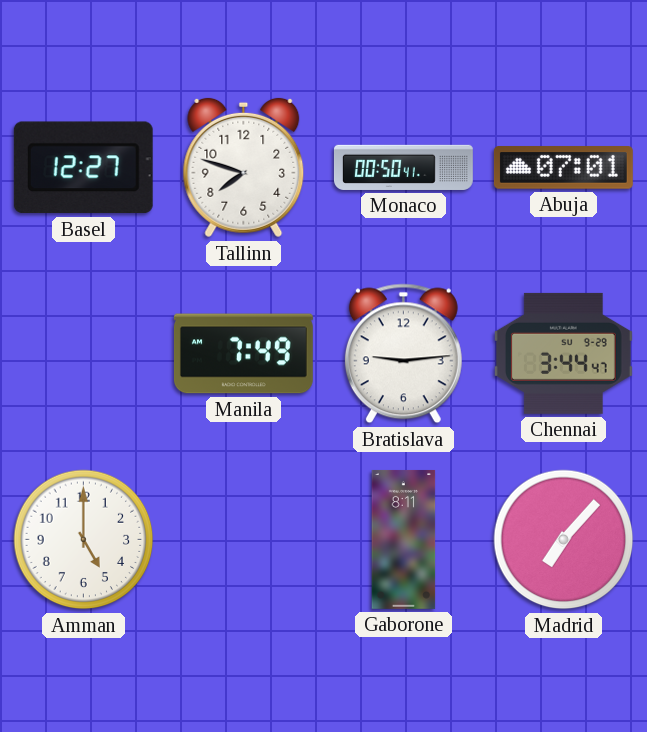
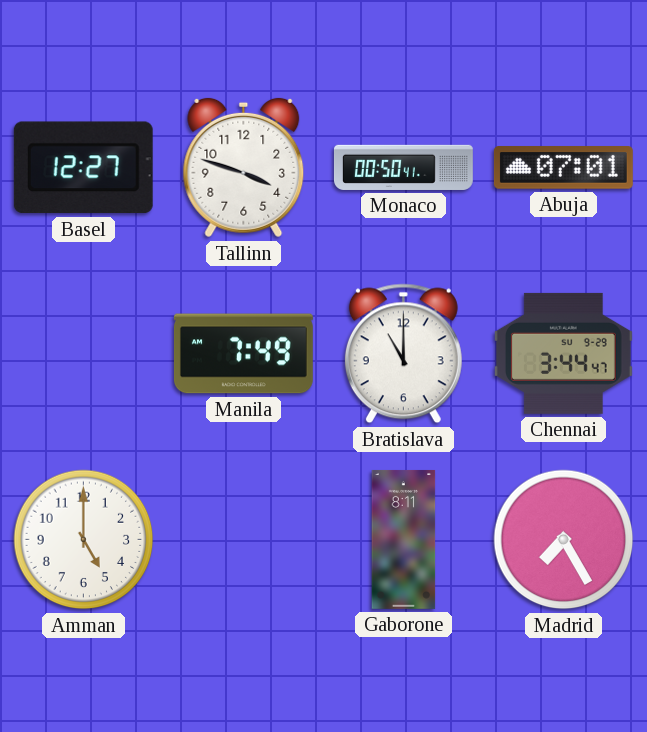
Tallinn: 7:48 -> 3:48 (244, 168)
Bratislava: 9:14 -> 11:00 (403, 354)
Madrid: 7:07 -> 7:25 (564, 540)
